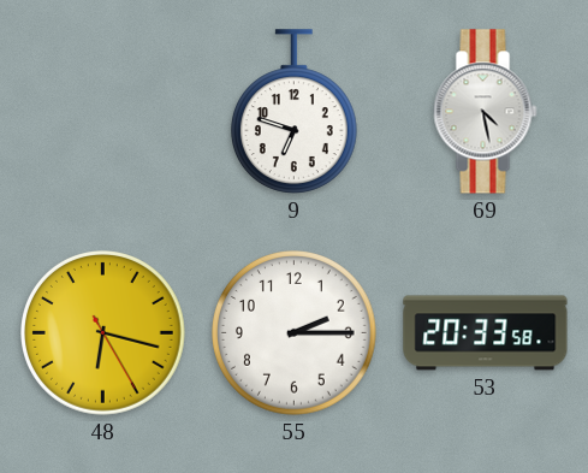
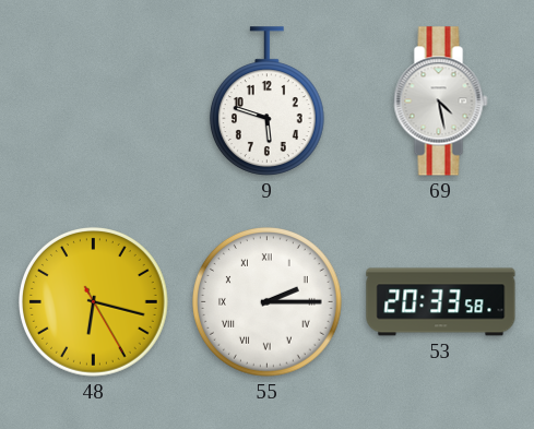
9: 6:48 -> 5:48 (266, 102)
55 numerals: Arabic -> Roman (268, 302)
